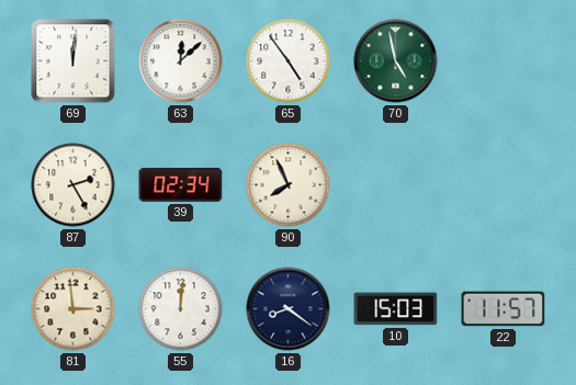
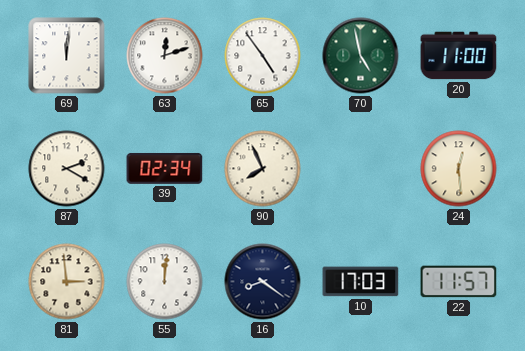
63: 12:08 -> 12:12 (165, 56)
20: none -> 11:00 (459, 56)
87: 2:25 -> 2:20 (67, 169)
24: none -> 12:29 (459, 169)
10: 15:03 -> 17:03 (361, 282)
